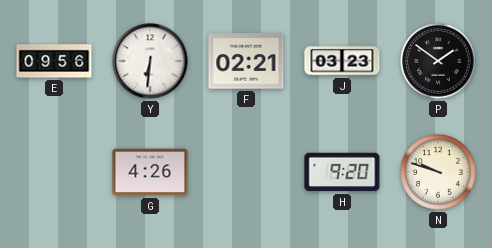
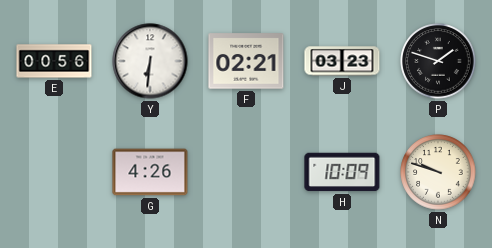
E: 09:56 -> 00:56 (54, 61)
P: 1:51 -> 1:48 (438, 61)
H: 9:20 -> 10:09 (342, 172)
